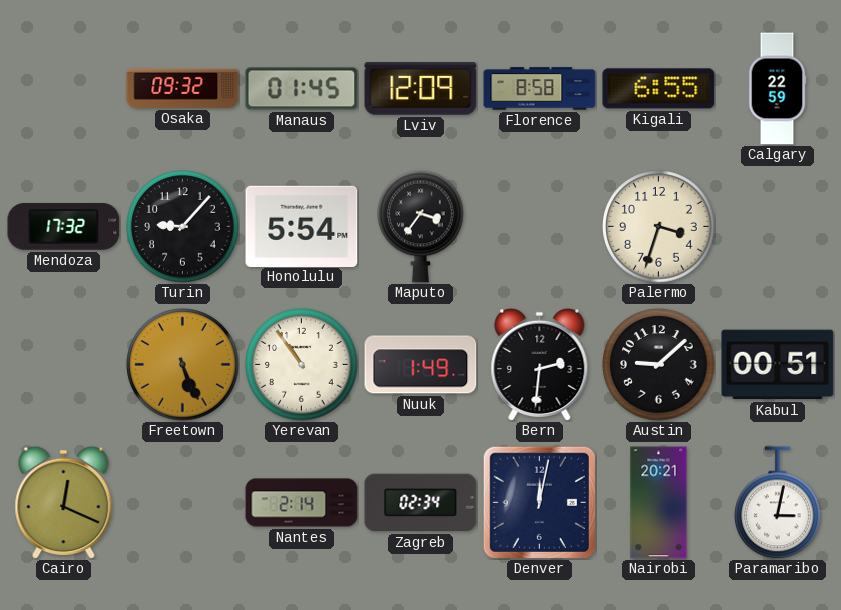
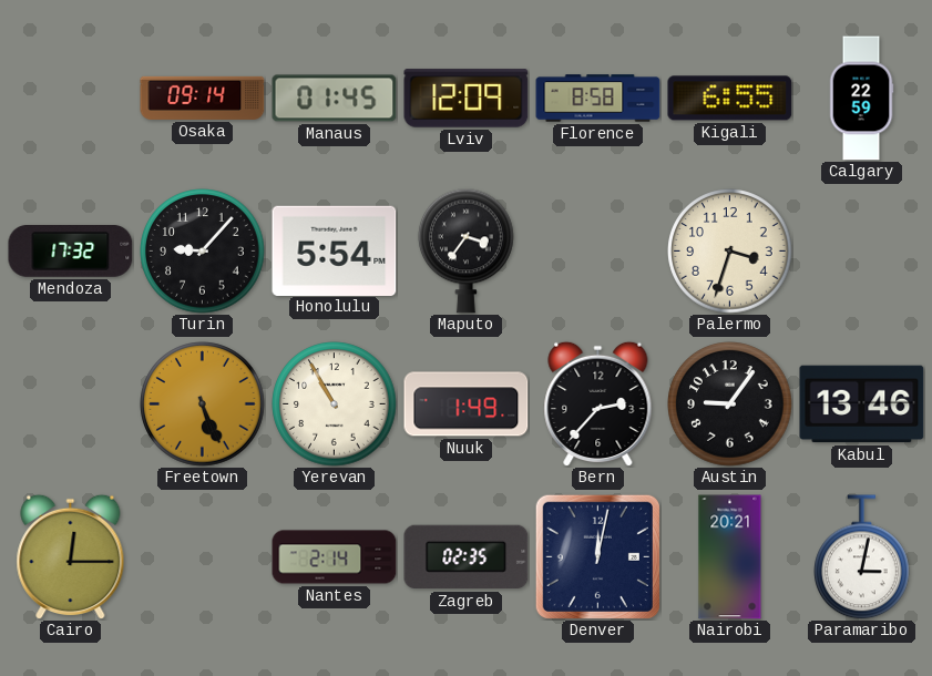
Osaka: 09:32 -> 09:14 (203, 98)
Yerevan: 10:54 -> 10:55 (335, 404)
Bern: 2:31 -> 2:37 (598, 403)
Austin: 9:08 -> 9:06 (730, 404)
Kabul: 00:51 -> 13:46 (862, 404)
Cairo: 12:19 -> 12:15 (71, 556)
Zagreb: 02:34 -> 02:35 (467, 557)
